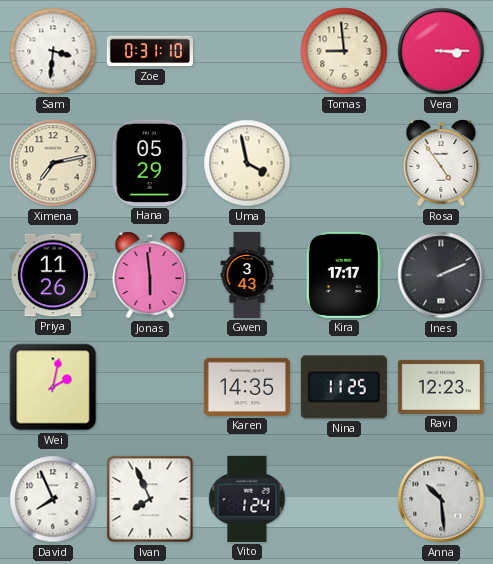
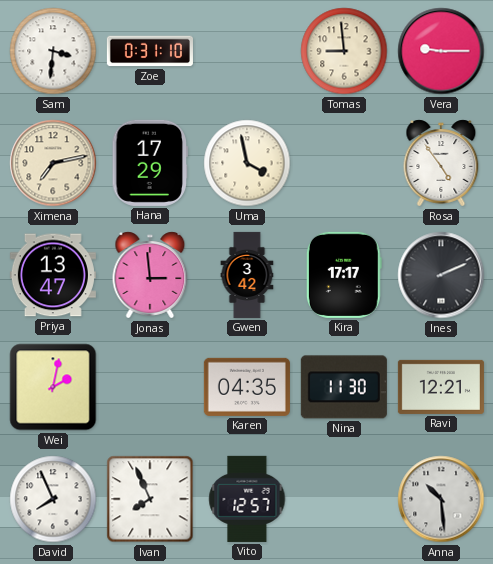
Vera: 3:15 -> 9:15 (441, 51)
Hana: 05:29 -> 17:29 (149, 163)
Priya: 11:26 -> 13:47 (53, 275)
Jonas: 5:59 -> 2:59 (150, 275)
Gwen: 3:43 -> 3:42 (247, 275)
Karen: 14:35 -> 04:35 (247, 387)
Nina: 11:25 -> 11:30 (344, 387)
Ravi: 12:23 -> 12:21 (441, 387)
Vito: 1:24 -> 12:57 (247, 499)
